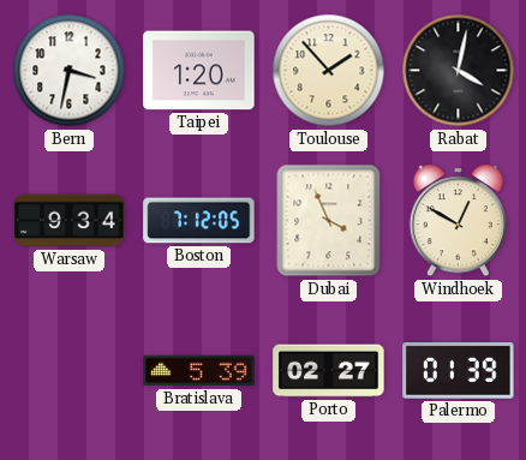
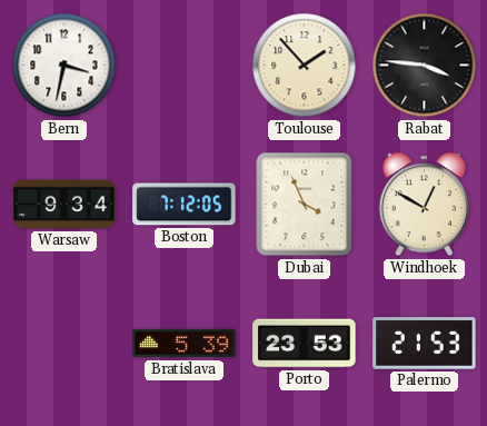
Taipei: 1:20 -> none (199, 71)
Rabat: 4:02 -> 3:46 (425, 66)
Porto: 02:27 -> 23:53 (305, 344)
Palermo: 01:39 -> 21:53 (425, 344)
